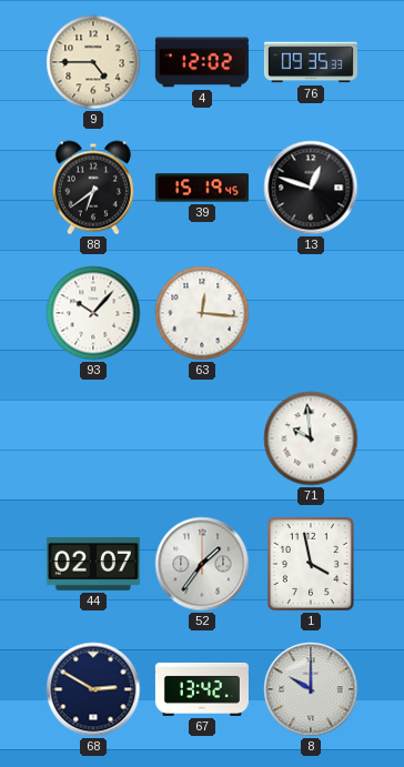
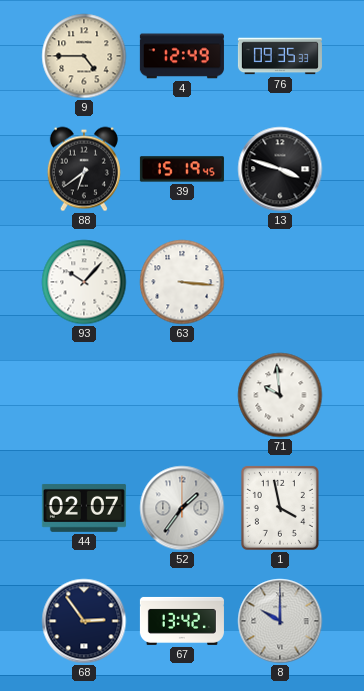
4: 12:02 -> 12:49 (182, 56)
13: 12:48 -> 3:48 (280, 169)
63: 12:16 -> 3:16 (182, 282)
68: 2:50 -> 2:54 (84, 621)
